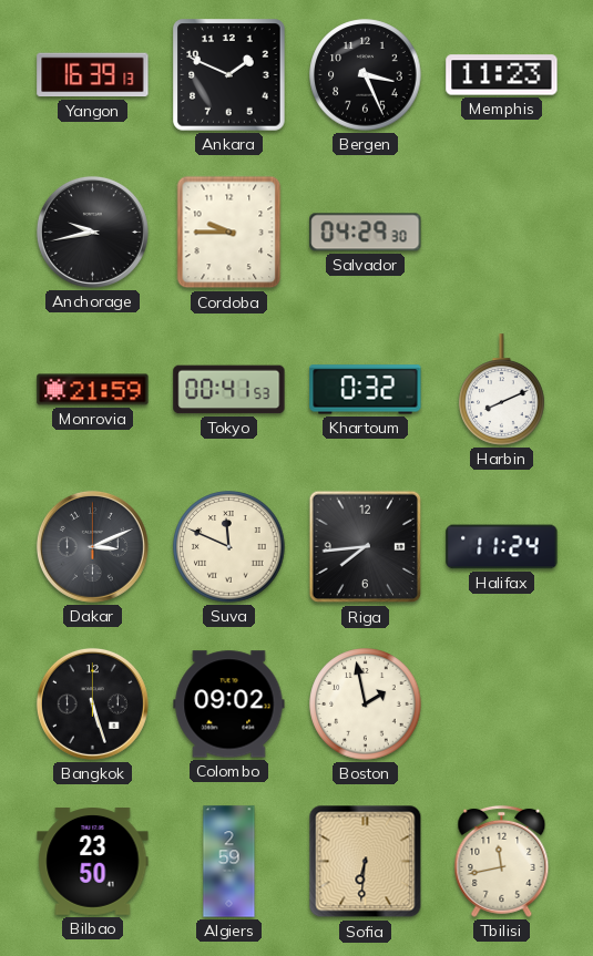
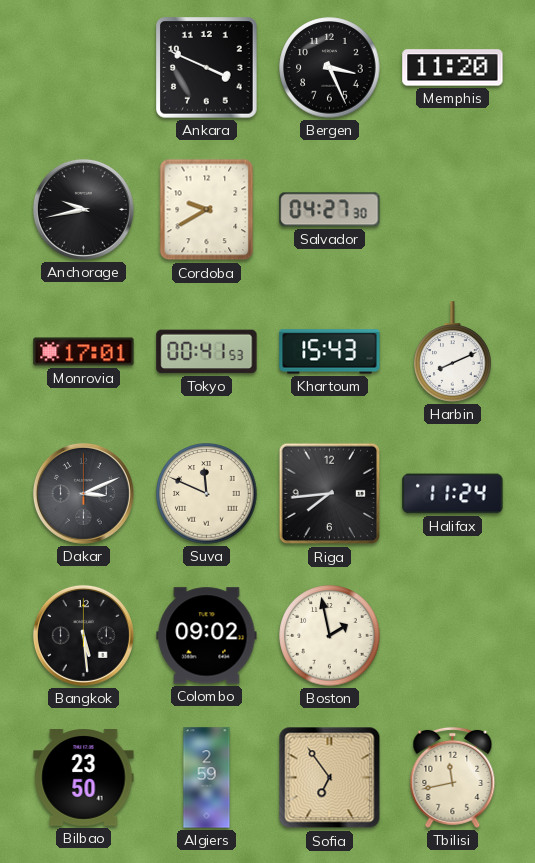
Yangon: 16:39 -> none (93, 75)
Ankara: 1:49 -> 3:49 (207, 68)
Memphis: 11:23 -> 11:20 (453, 68)
Cordoba: 9:45 -> 9:40 (207, 210)
Salvador: 04:29 -> 04:27 (330, 210)
Monrovia: 21:59 -> 17:01 (84, 352)
Khartoum: 0:32 -> 15:43 (330, 352)
Bangkok: 5:27 -> 5:29 (83, 635)
Sofia: 6:31 -> 6:54 (330, 778)
